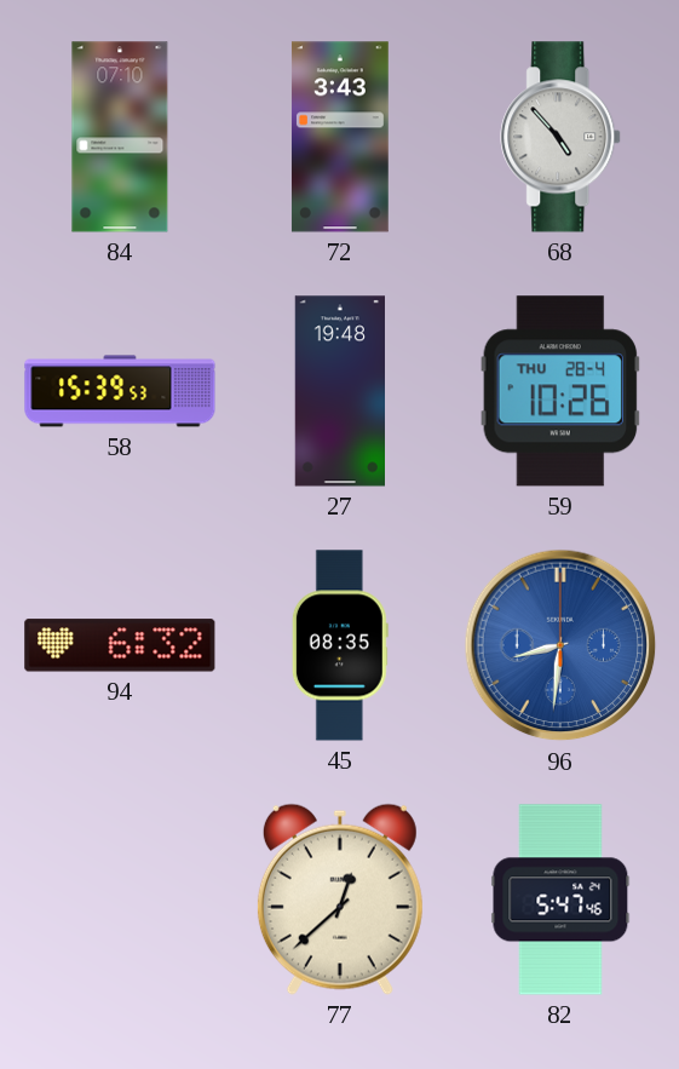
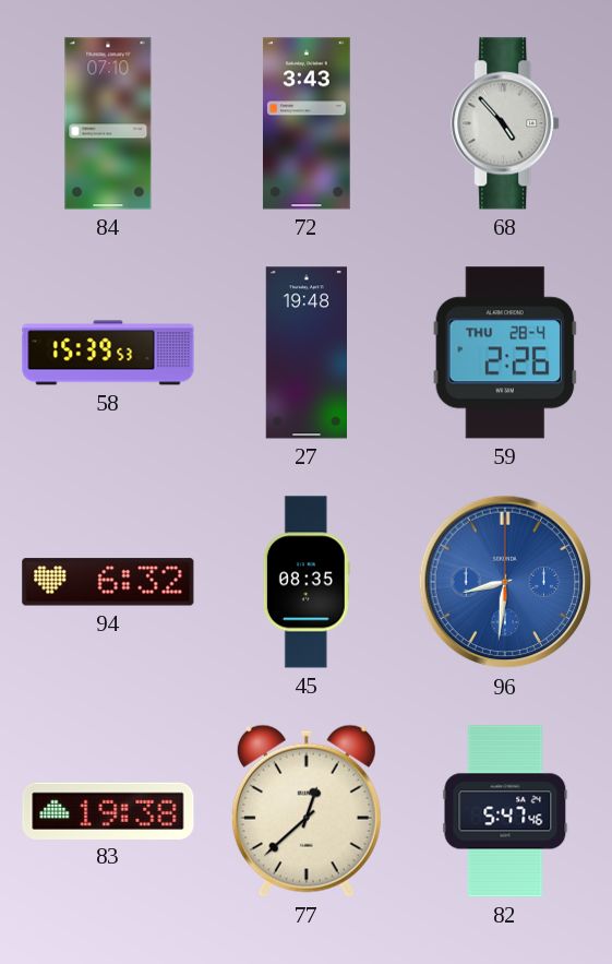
59: 10:26 -> 2:26 (505, 353)
83: none -> 19:38 (108, 810)
